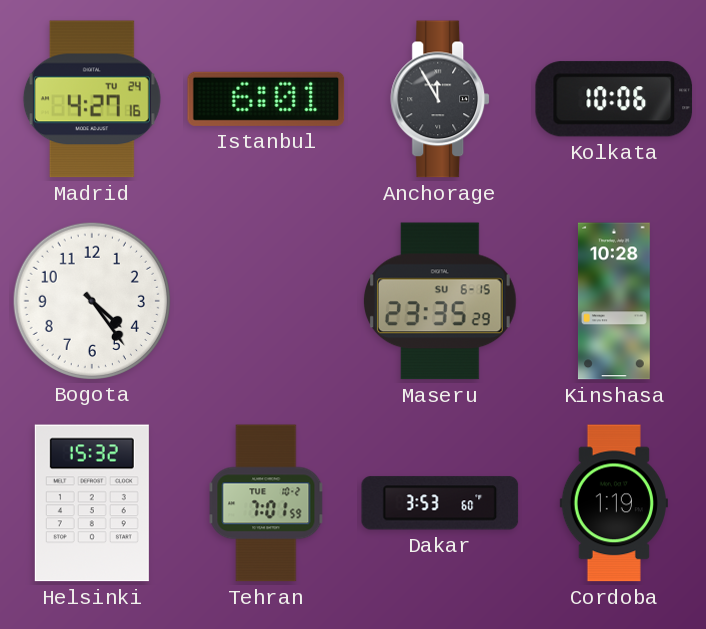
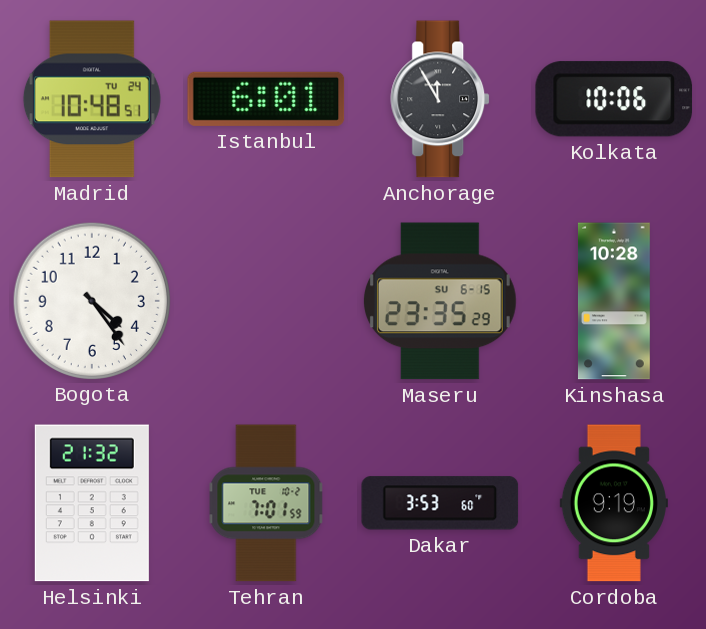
Madrid: 4:27 -> 10:48 (92, 99)
Helsinki: 15:32 -> 21:32 (92, 503)
Cordoba: 1:19 -> 9:19 (614, 503)
